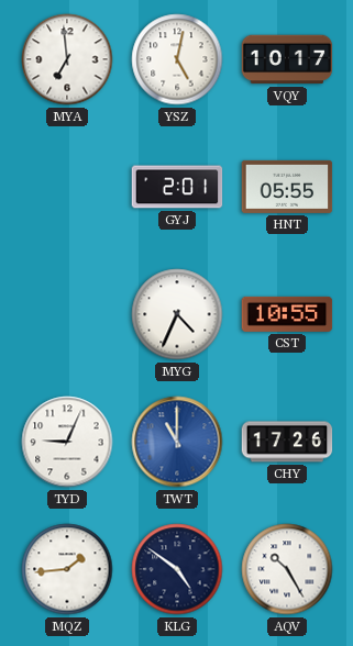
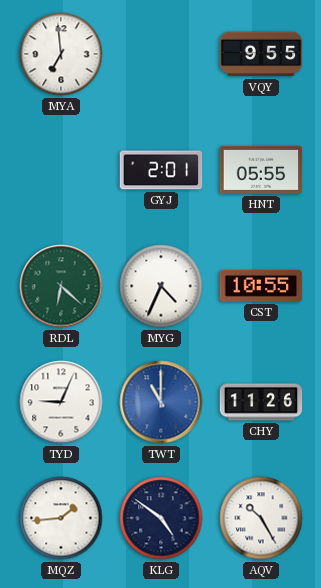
YSZ: 5:02 -> none (177, 59)
VQY: 10:17 -> 9:55 (261, 54)
RDL: none -> 6:22 (61, 286)
CHY: 17:26 -> 11:26 (261, 402)
